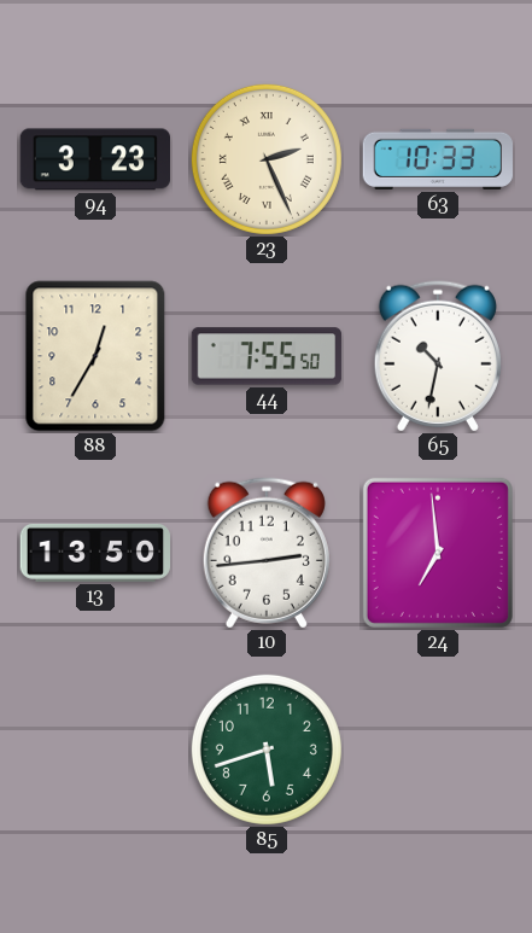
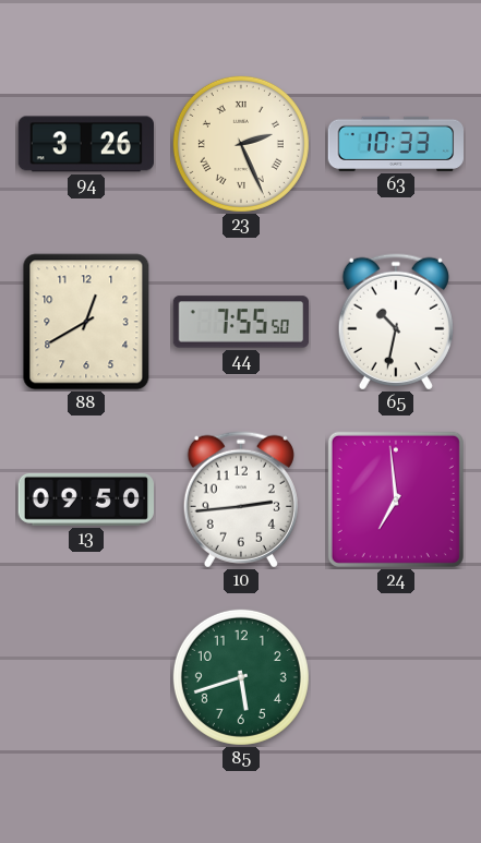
94: 3:23 -> 3:26 (85, 144)
88: 12:35 -> 12:40 (86, 322)
13: 13:50 -> 09:50 (85, 499)
